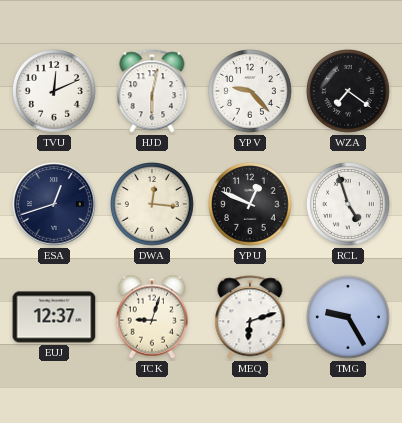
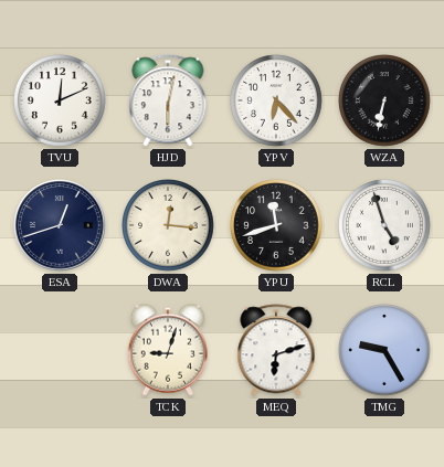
YPV: 9:23 -> 6:23 (277, 102)
WZA: 7:21 -> 6:32 (385, 102)
YPU: 12:49 -> 11:42 (277, 226)
EUJ: 12:37 -> none (54, 317)
